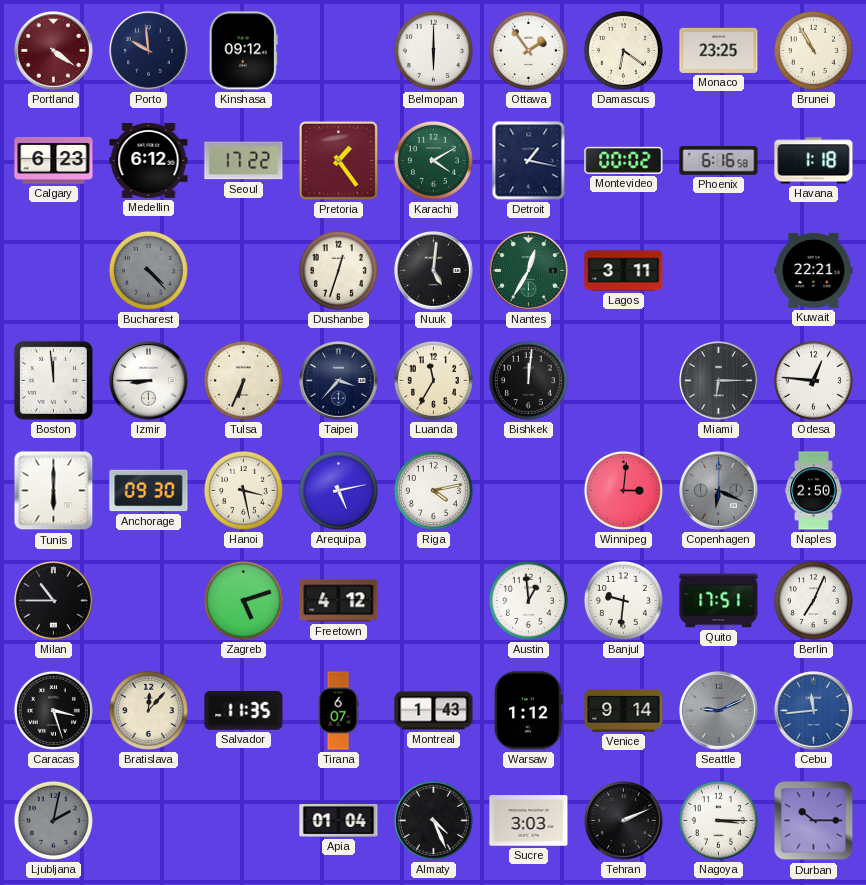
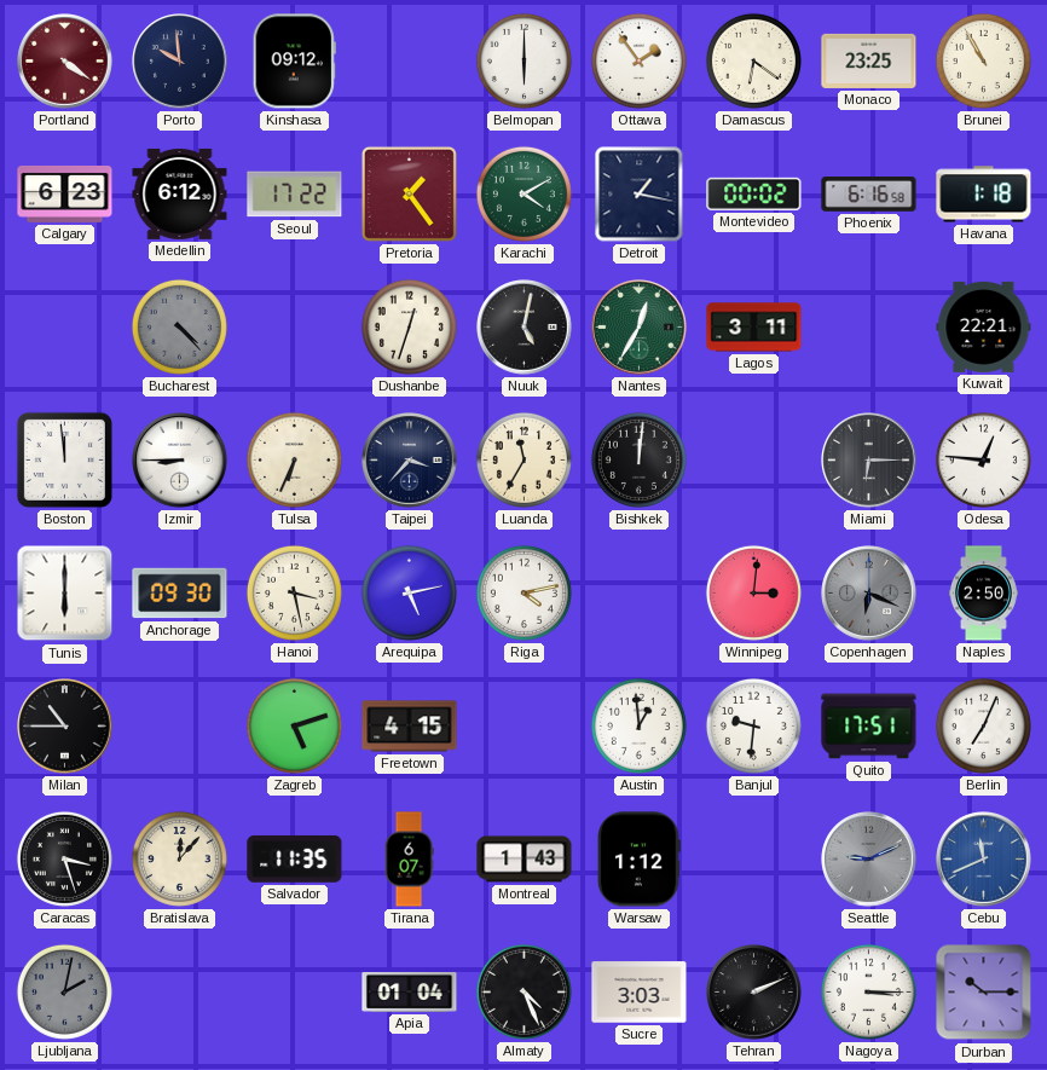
Nuuk: 5:01 -> 5:02 (525, 328)
Freetown: 4:12 -> 4:15 (410, 727)
Venice: 9:14 -> none (624, 710)
Cebu: 11:44 -> 11:41 (984, 860)
